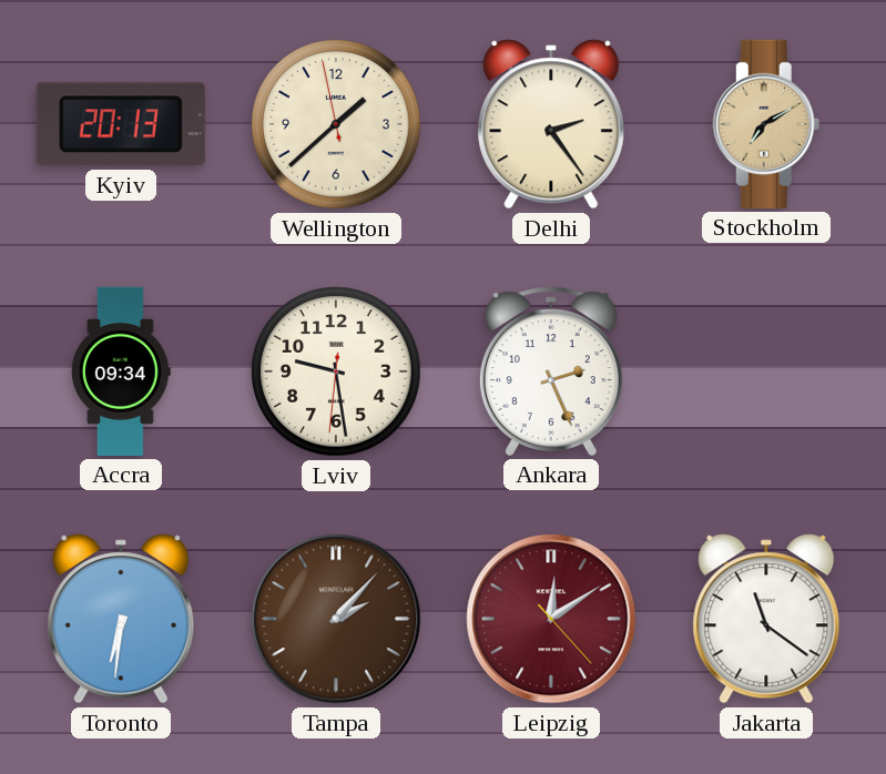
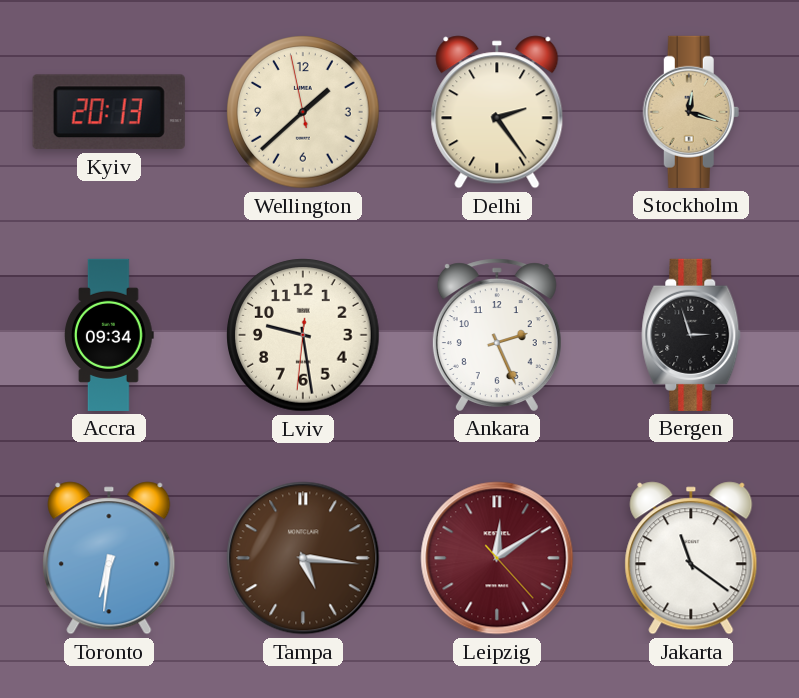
Stockholm: 7:10 -> 12:18 (691, 112)
Bergen: none -> 2:57 (691, 335)
Tampa: 2:07 -> 5:16 (303, 558)
